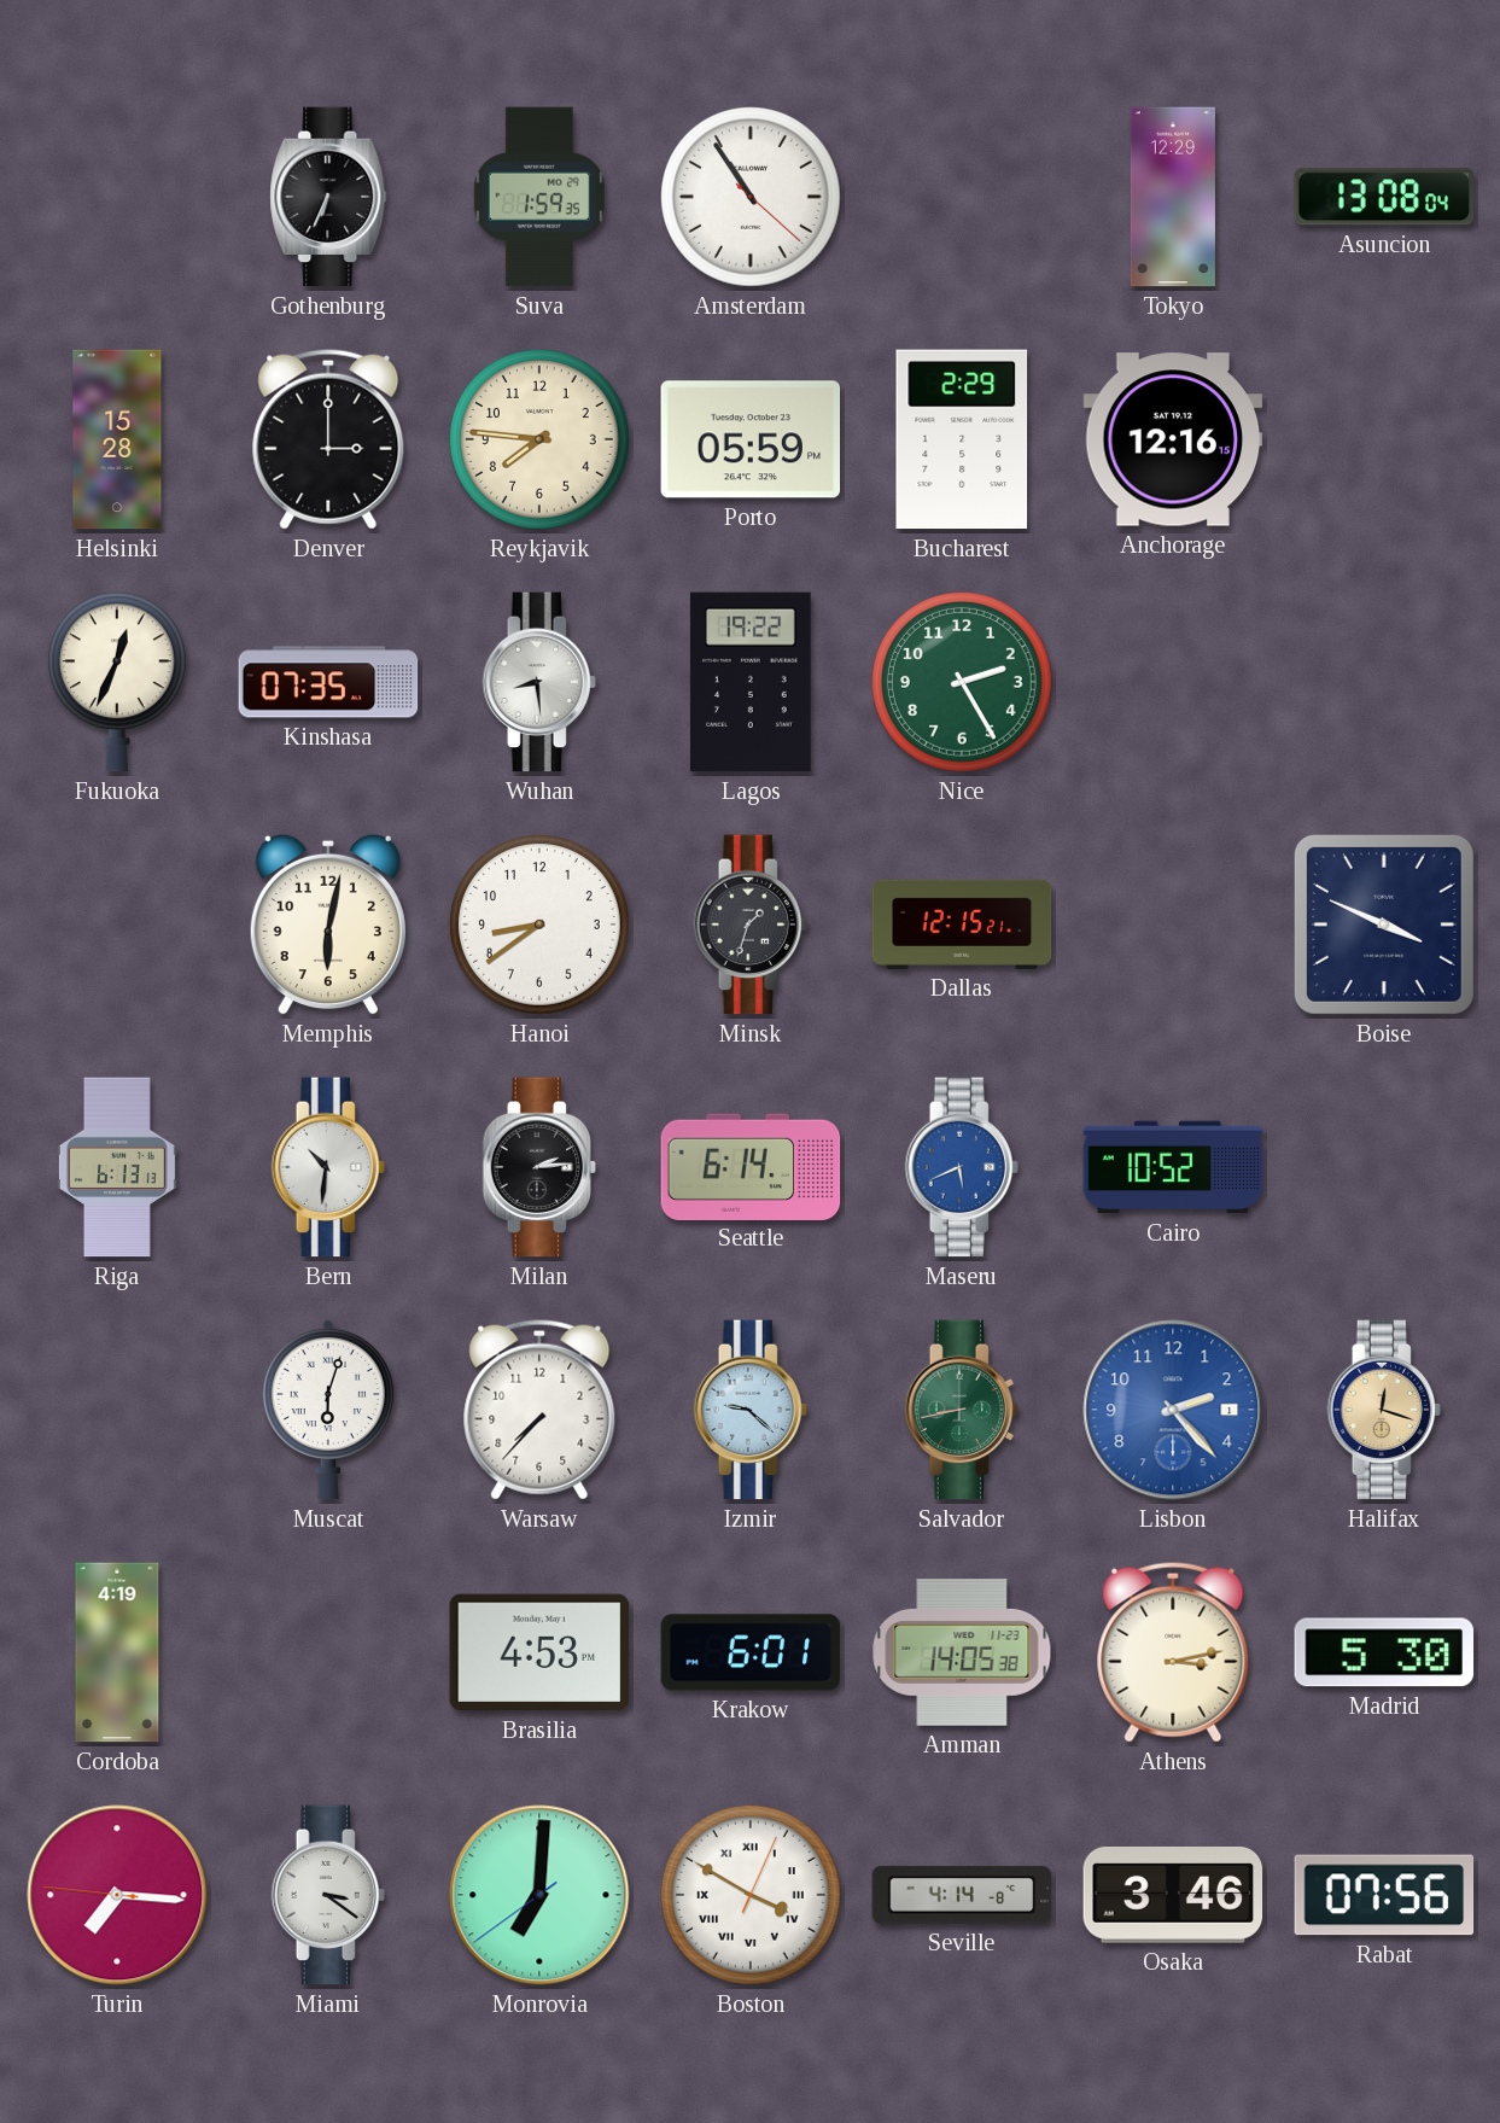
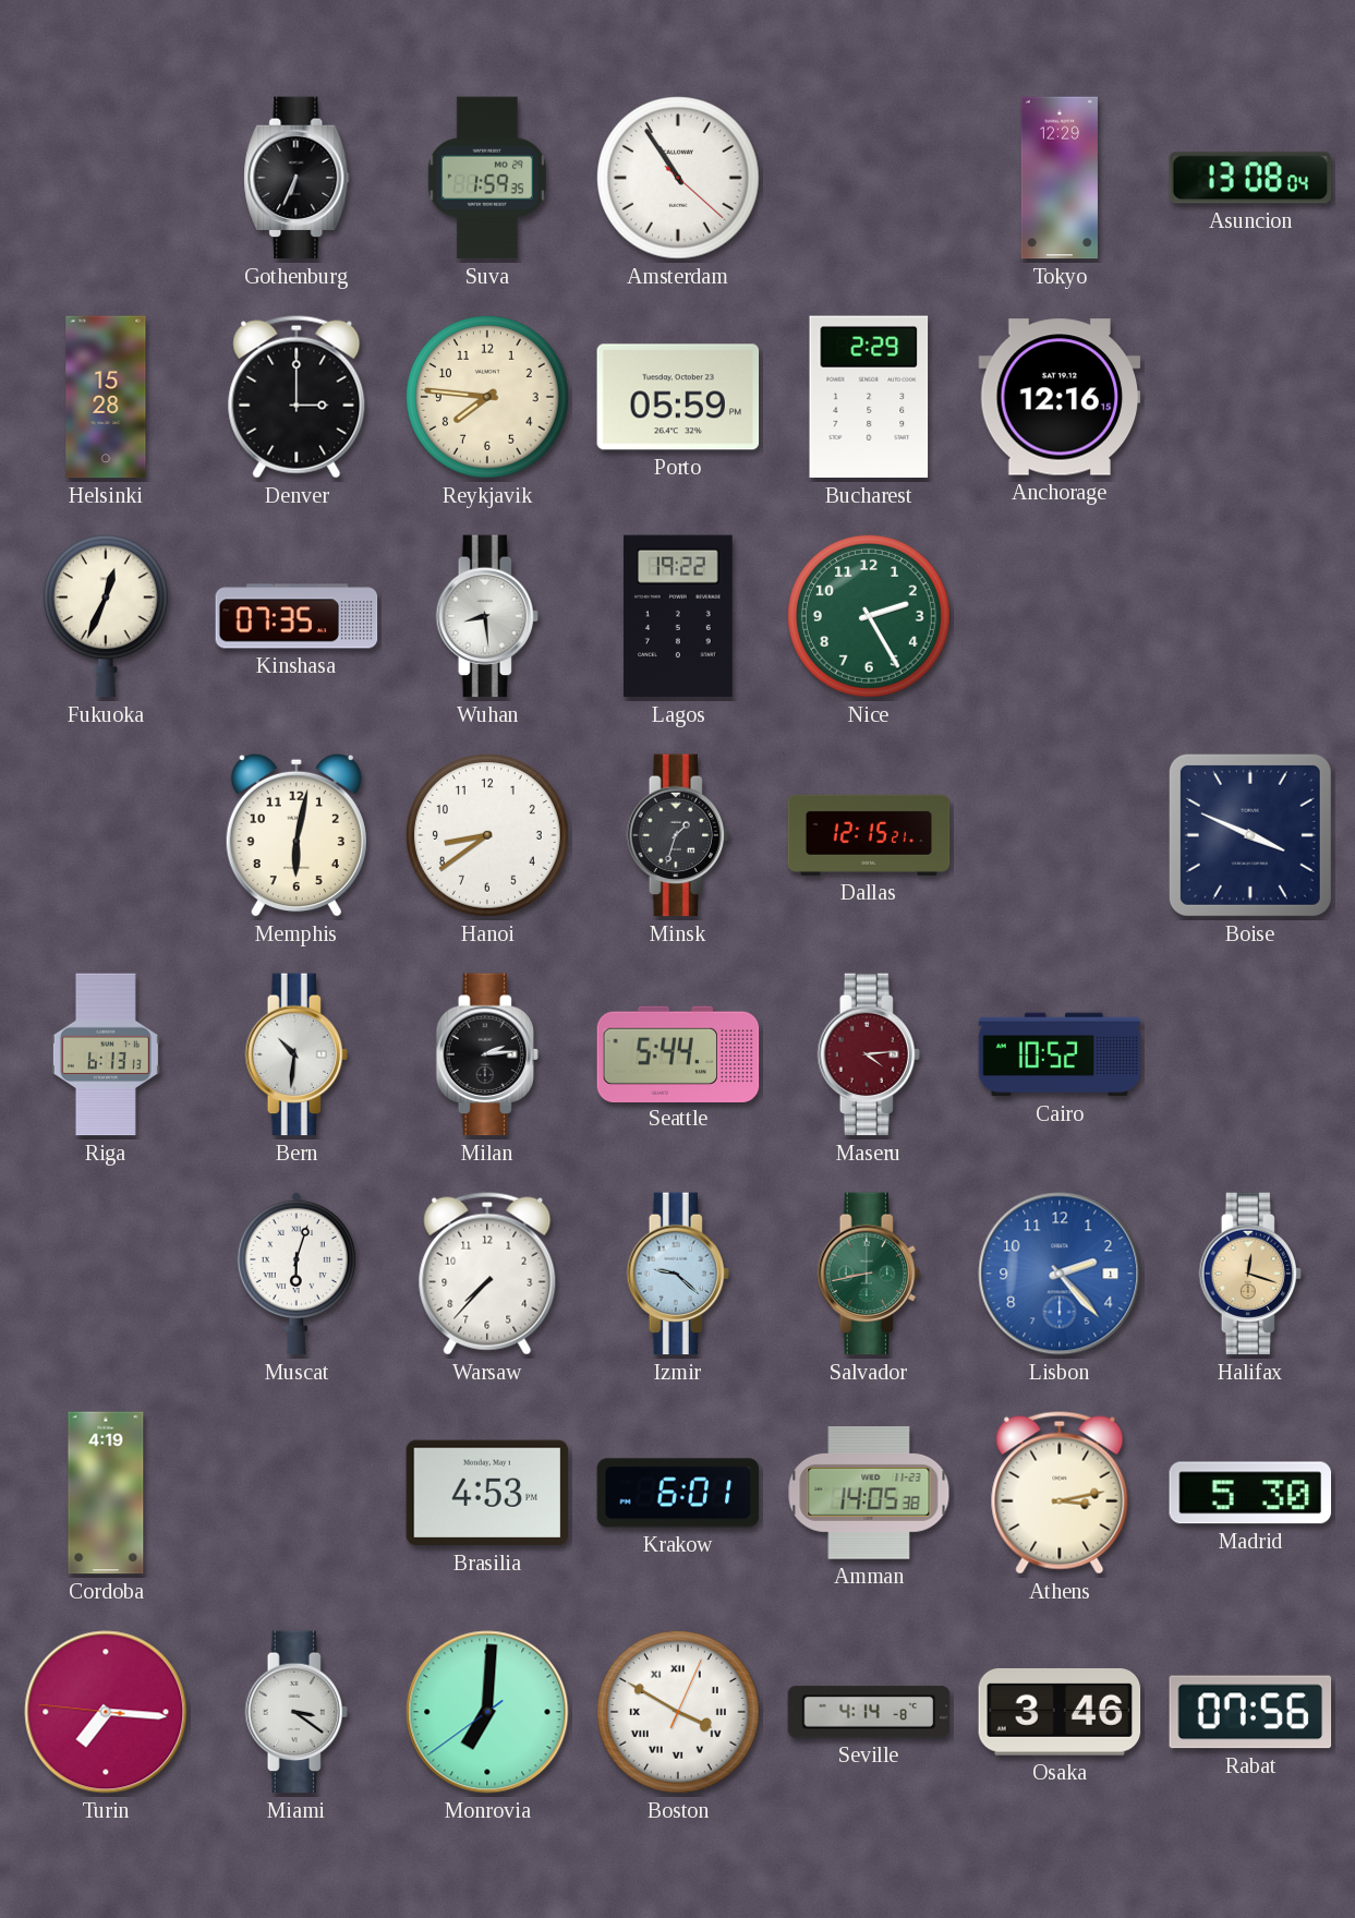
Seattle: 6:14 -> 5:44 (678, 1053)
Maseru: 5:41 -> 4:14 (869, 1054)
Maseru dial: blue -> burgundy (869, 1054)
